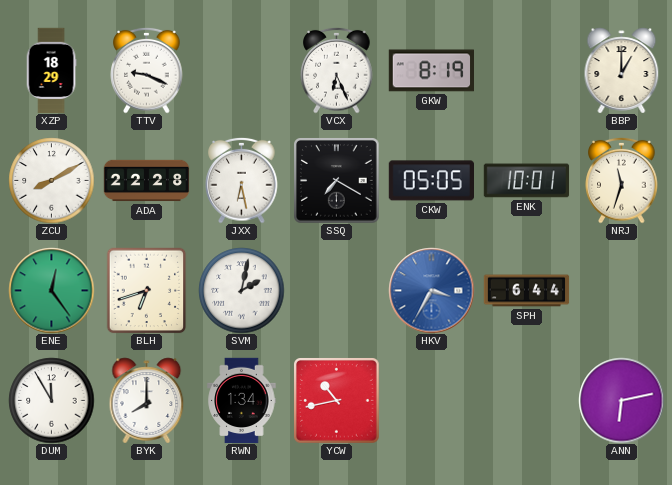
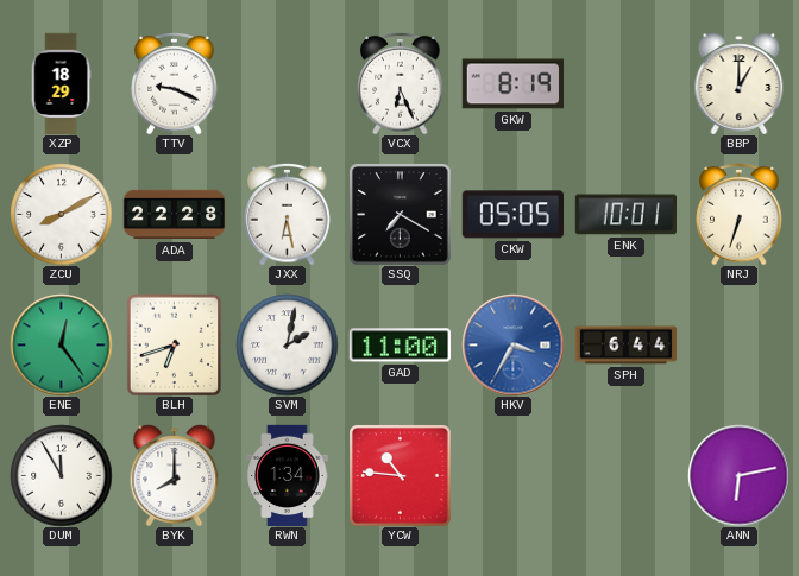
NRJ: 11:33 -> 6:33 (740, 214)
GAD: none -> 11:00 (400, 346)
YCW: 10:43 -> 10:46 (401, 476)
